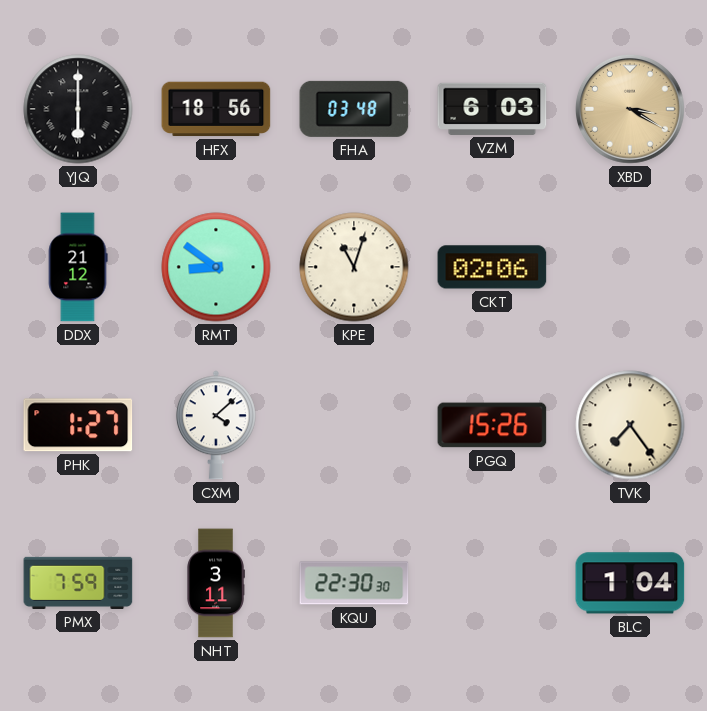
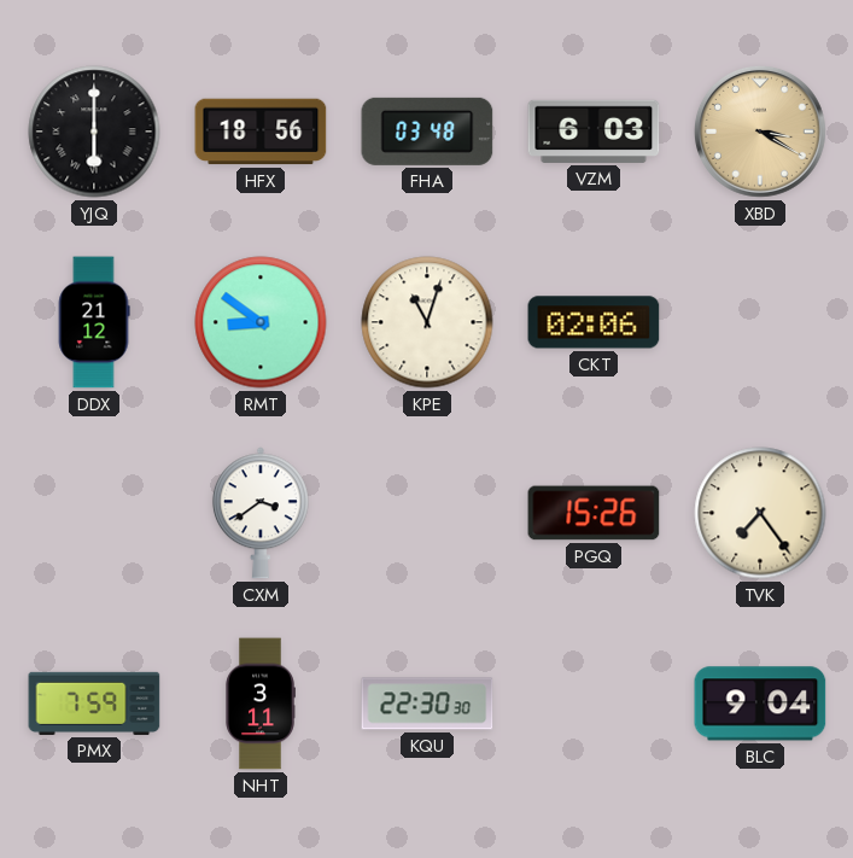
PHK: 1:27 -> none (78, 425)
CXM: 4:08 -> 3:39 (261, 513)
BLC: 1:04 -> 9:04 (760, 704)
